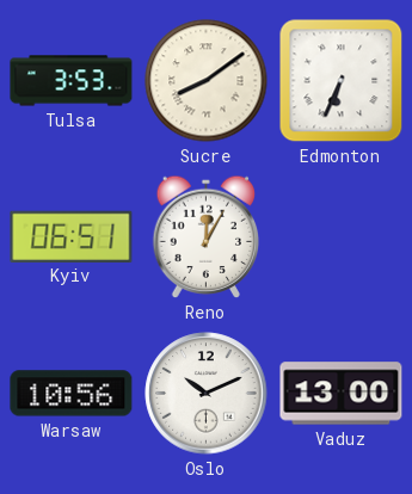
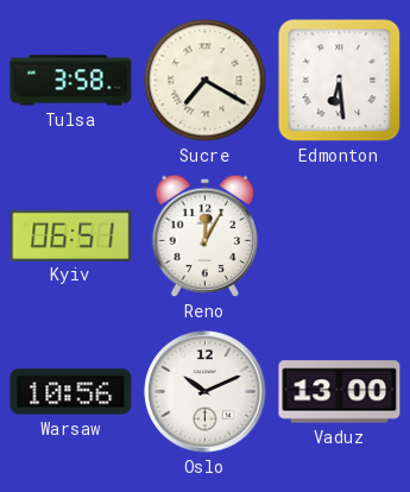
Tulsa: 3:53 -> 3:58 (71, 81)
Sucre: 8:09 -> 7:20 (206, 81)
Edmonton: 6:34 -> 6:29 (340, 81)
